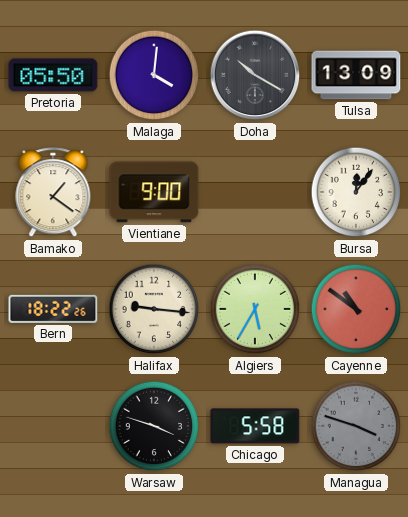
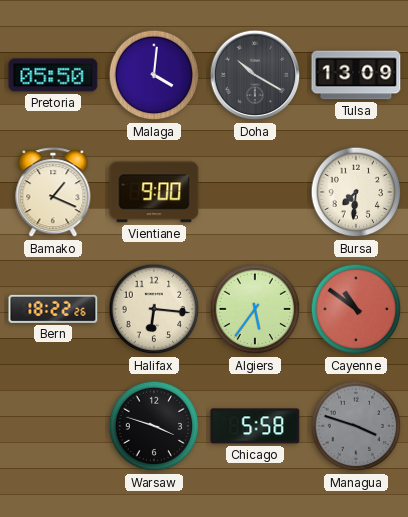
Bamako: 1:21 -> 1:19 (53, 193)
Bursa: 12:06 -> 7:31 (356, 192)
Halifax: 9:16 -> 6:16 (154, 309)
Algiers: 5:35 -> 5:36 (255, 309)
